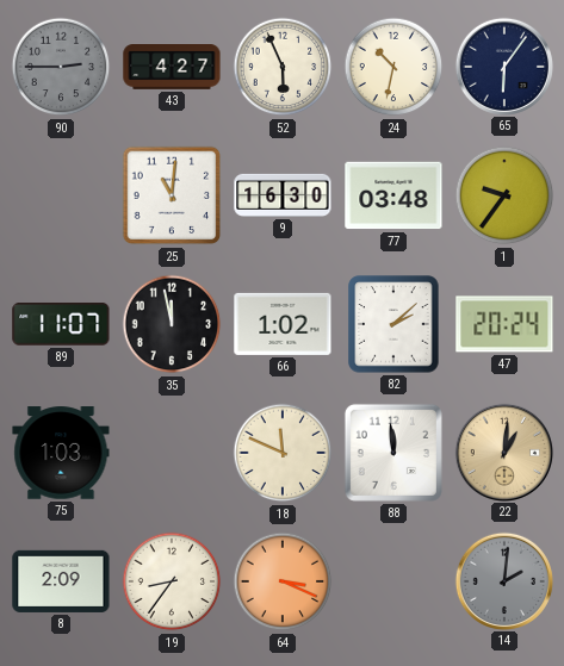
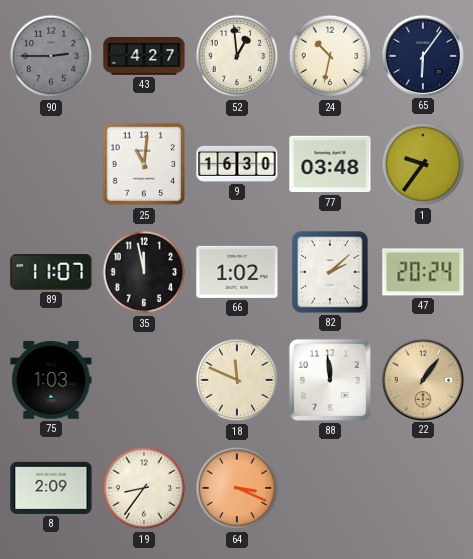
52: 5:56 -> 12:59 (237, 56)
22: 1:01 -> 1:06 (422, 379)
14: 2:01 -> none (503, 580)
